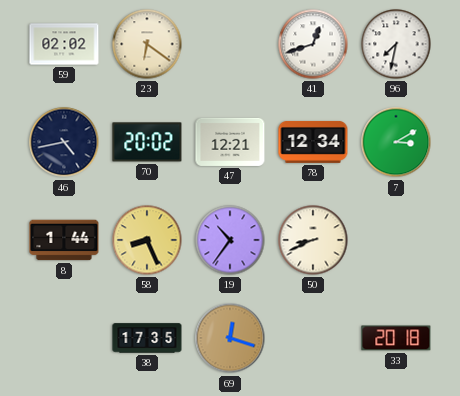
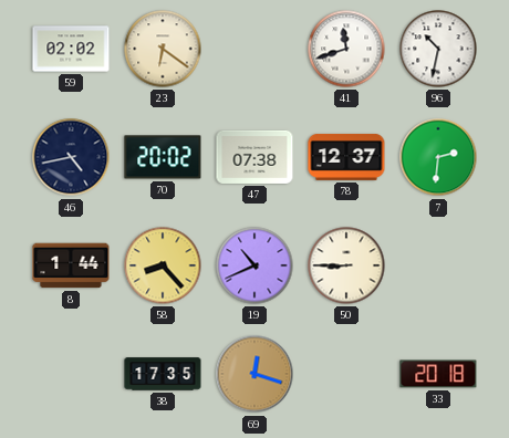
41: 12:42 -> 11:42 (346, 49)
96: 7:32 -> 10:32 (438, 49)
47: 12:21 -> 07:38 (254, 157)
78: 12:34 -> 12:37 (346, 157)
7: 3:10 -> 2:31 (438, 157)
58: 8:26 -> 8:23 (163, 265)
19: 10:36 -> 10:41 (254, 265)
50: 8:41 -> 8:45 (346, 265)
